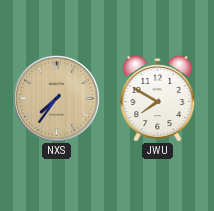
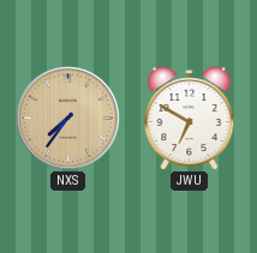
JWU: 7:50 -> 6:50 (190, 119)
